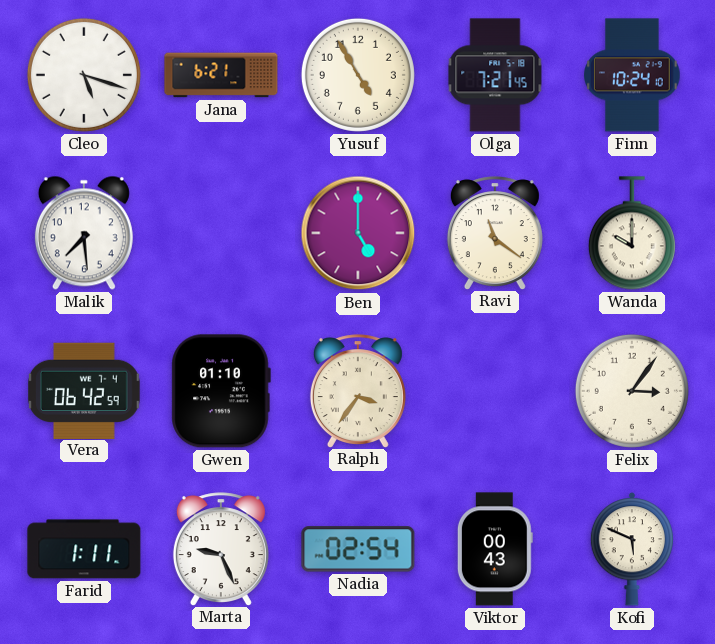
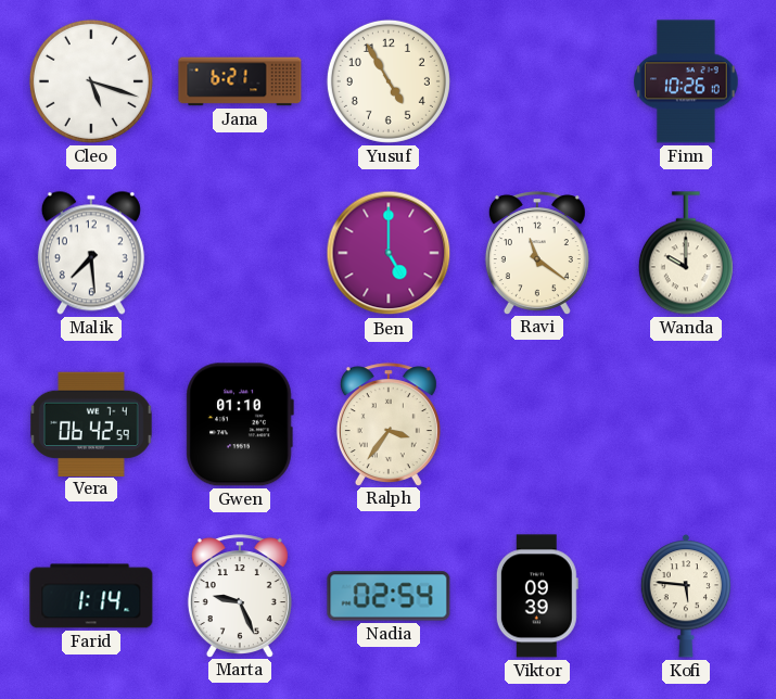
Olga: 7:21 -> none (495, 75)
Finn: 10:24 -> 10:26 (686, 81)
Felix: 3:06 -> none (632, 391)
Farid: 1:11 -> 1:14 (91, 596)
Viktor: 00:43 -> 09:39 (537, 596)
Kofi: 5:49 -> 5:46 (685, 596)
